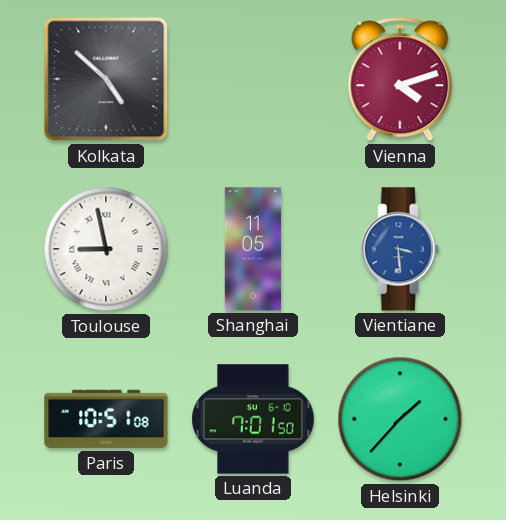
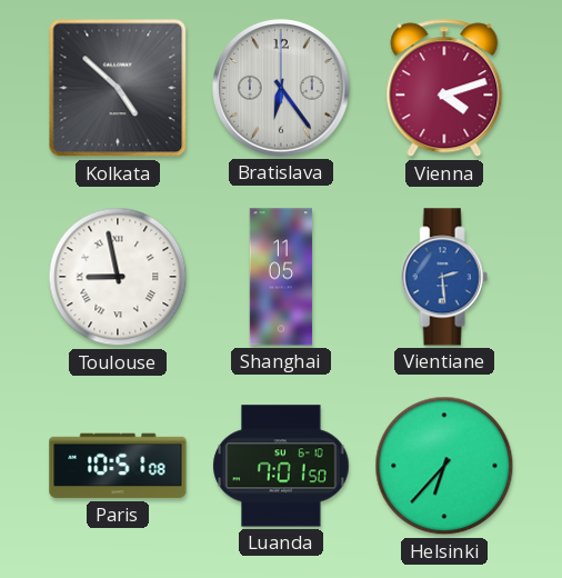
Bratislava: none -> 6:24 (281, 88)
Vientiane: 3:29 -> 2:29 (444, 277)
Helsinki: 1:37 -> 6:37 (444, 466)
